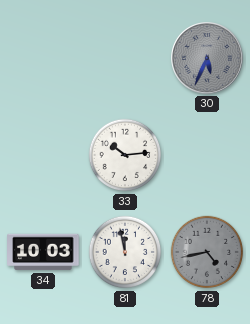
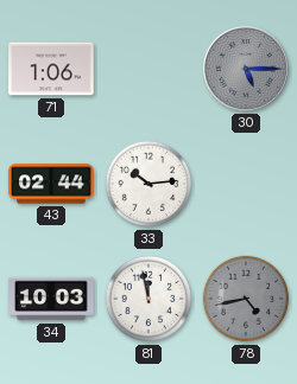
71: none -> 1:06 (51, 69)
30: 5:34 -> 5:15 (247, 70)
43: none -> 02:44 (51, 184)
